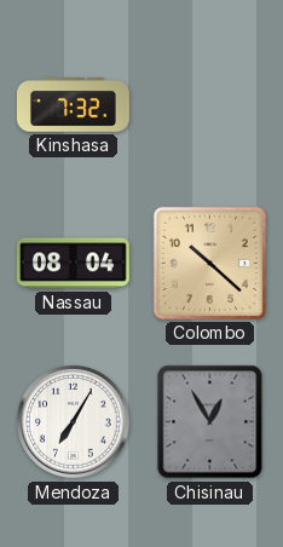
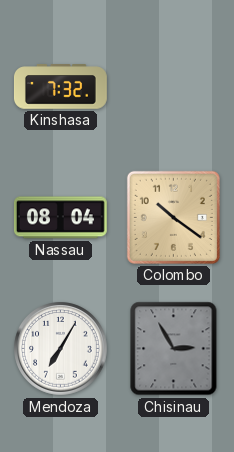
Colombo: 10:22 -> 10:21 (173, 217)
Chisinau: 12:55 -> 2:55 (174, 349)
